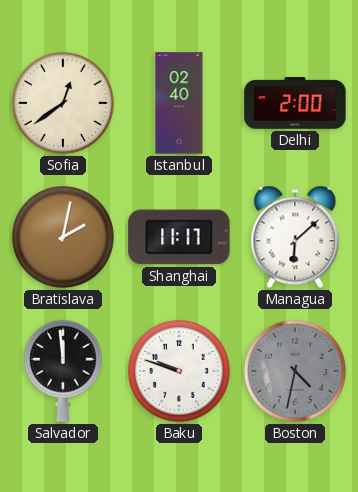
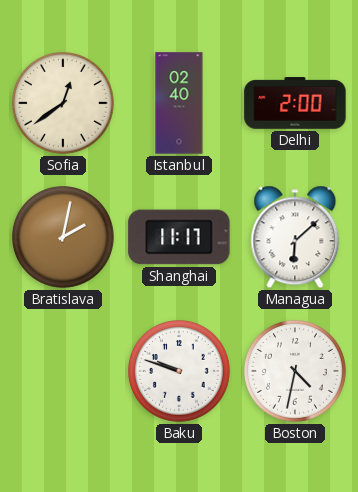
Salvador: 11:59 -> none (63, 371)
Boston dial: grey -> white (296, 372)
